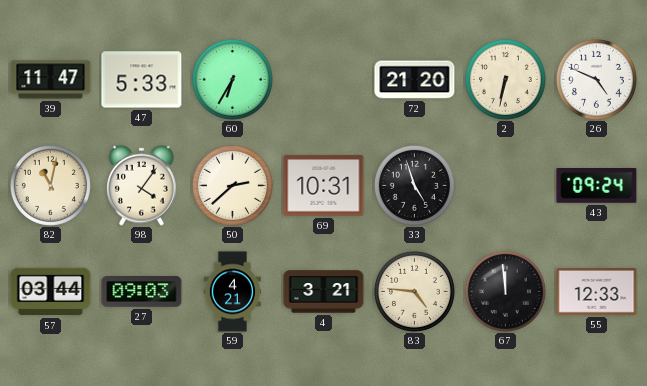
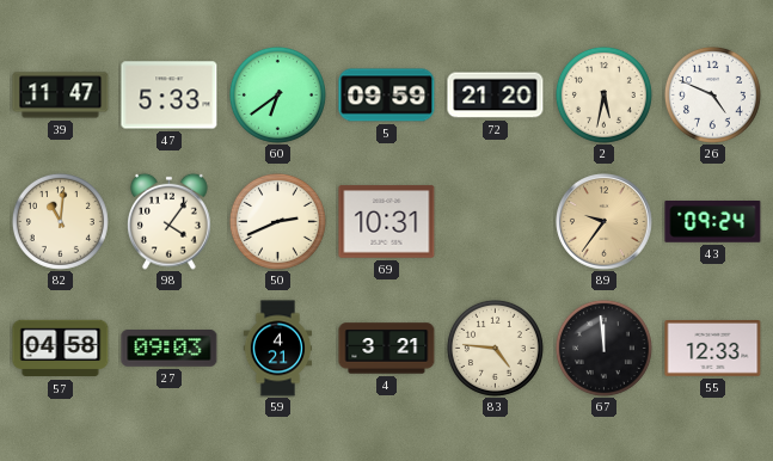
60: 6:35 -> 6:39 (277, 94)
5: none -> 09:59 (387, 96)
2: 6:32 -> 5:32 (603, 94)
82: 11:02 -> 11:01 (60, 221)
50: 2:38 -> 2:41 (277, 221)
33: 4:57 -> none (414, 185)
89: none -> 9:36 (605, 222)
57: 03:44 -> 04:58 (61, 349)
